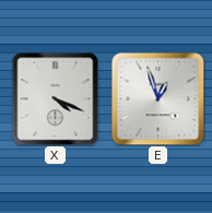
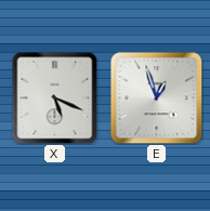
X: 4:19 -> 5:19 (55, 97)
